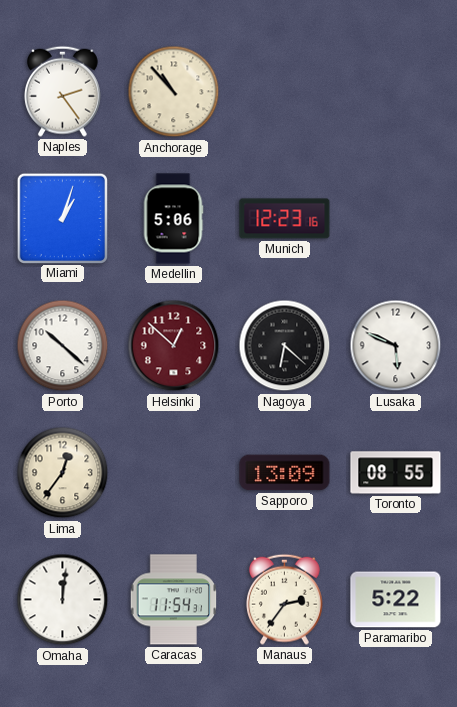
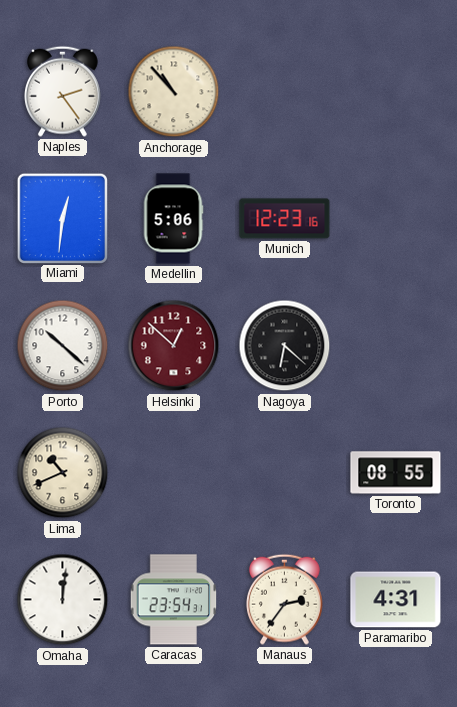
Miami: 1:03 -> 12:31 (62, 218)
Lusaka: 5:49 -> none (396, 346)
Lima: 12:36 -> 10:41 (63, 473)
Sapporo: 13:09 -> none (285, 473)
Caracas: 11:54 -> 23:54 (174, 600)
Paramaribo: 5:22 -> 4:31 (396, 600)
